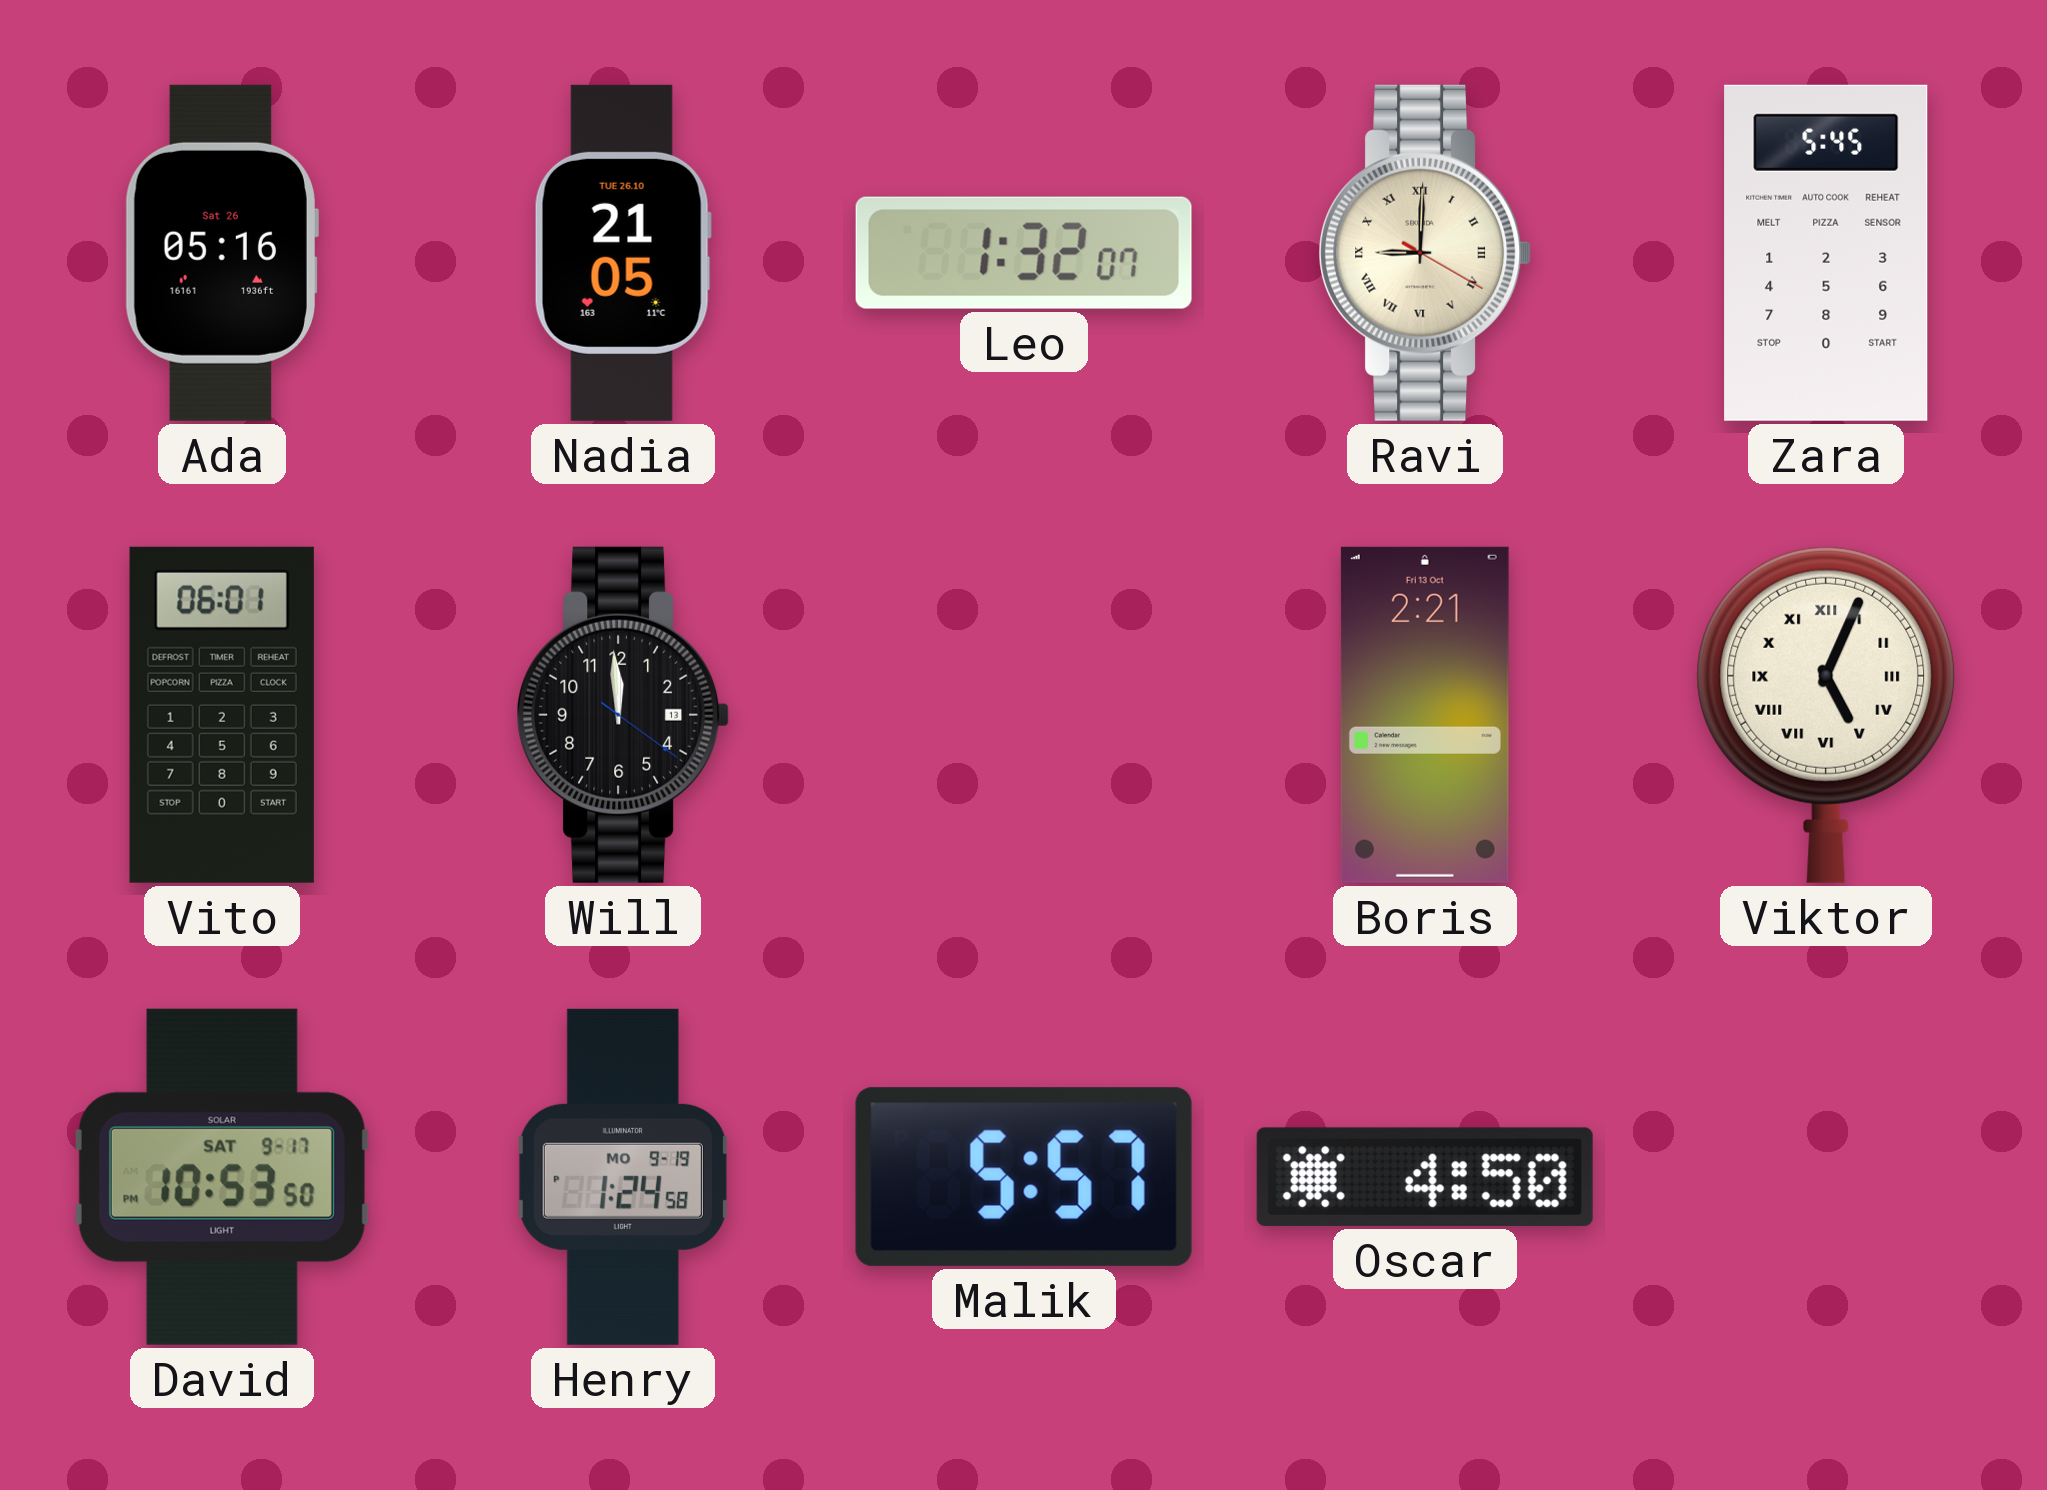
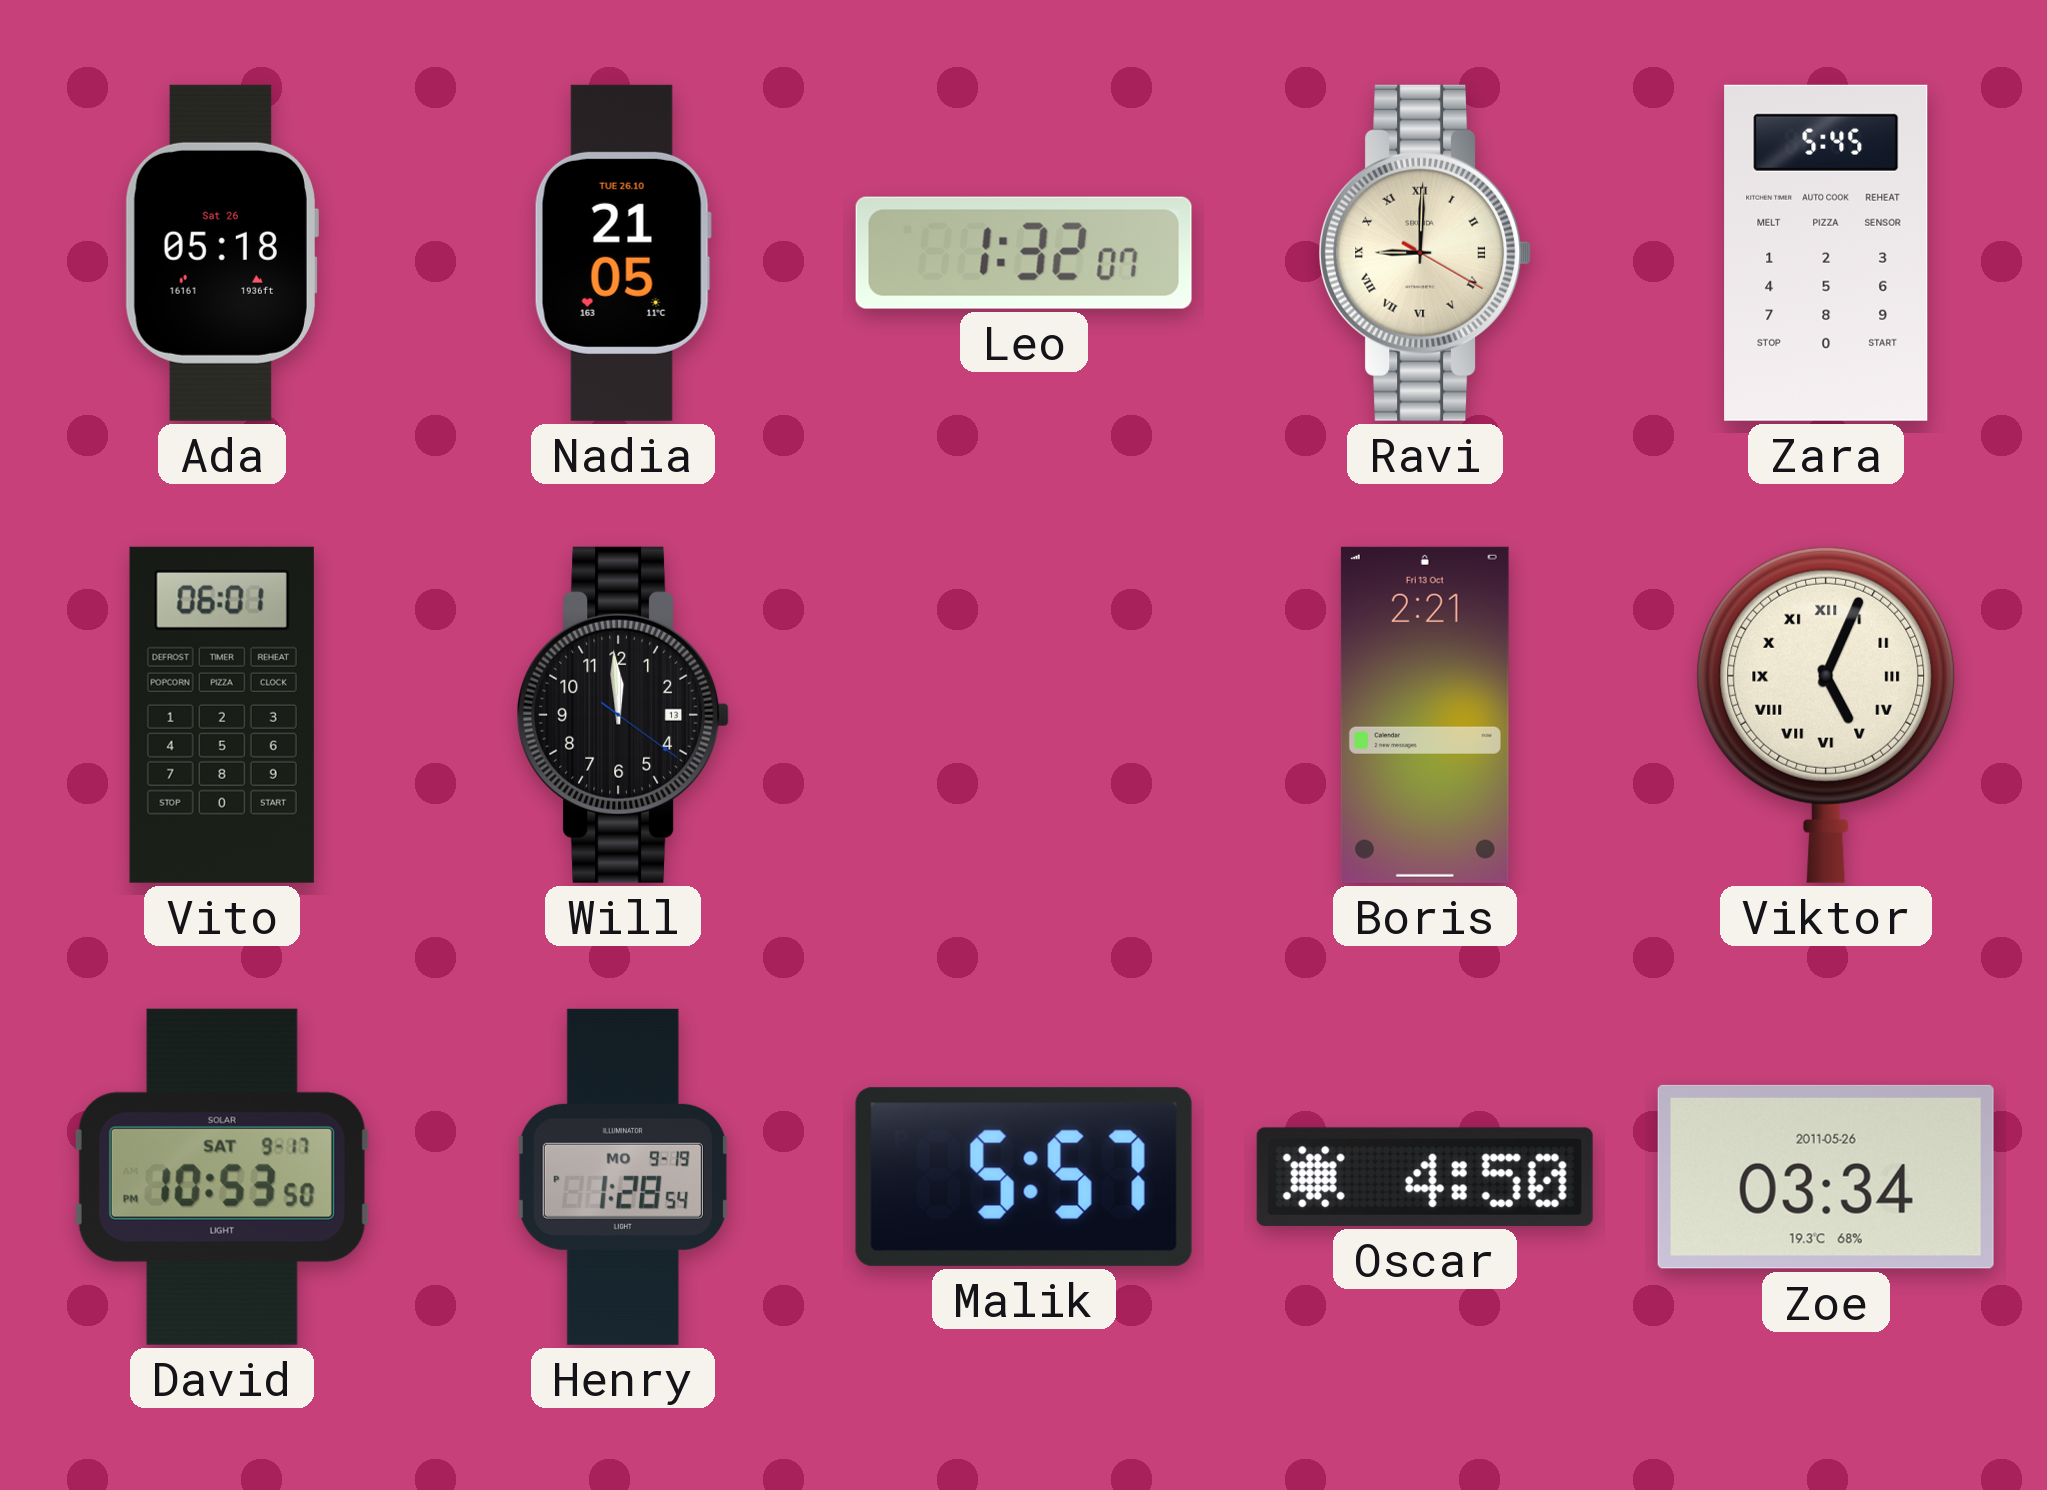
Ada: 05:16 -> 05:18 (221, 253)
Henry: 1:24 -> 1:28 (623, 1177)
Zoe: none -> 03:34 (1826, 1177)
